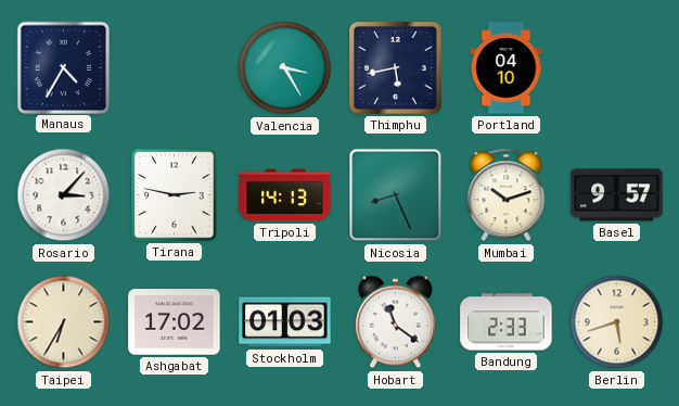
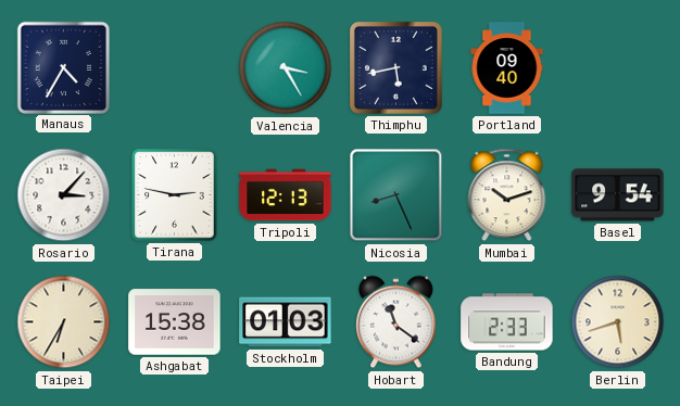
Portland: 04:10 -> 09:40 (507, 68)
Tripoli: 14:13 -> 12:13 (286, 195)
Basel: 9:57 -> 9:54 (618, 195)
Ashgabat: 17:02 -> 15:38 (175, 322)
